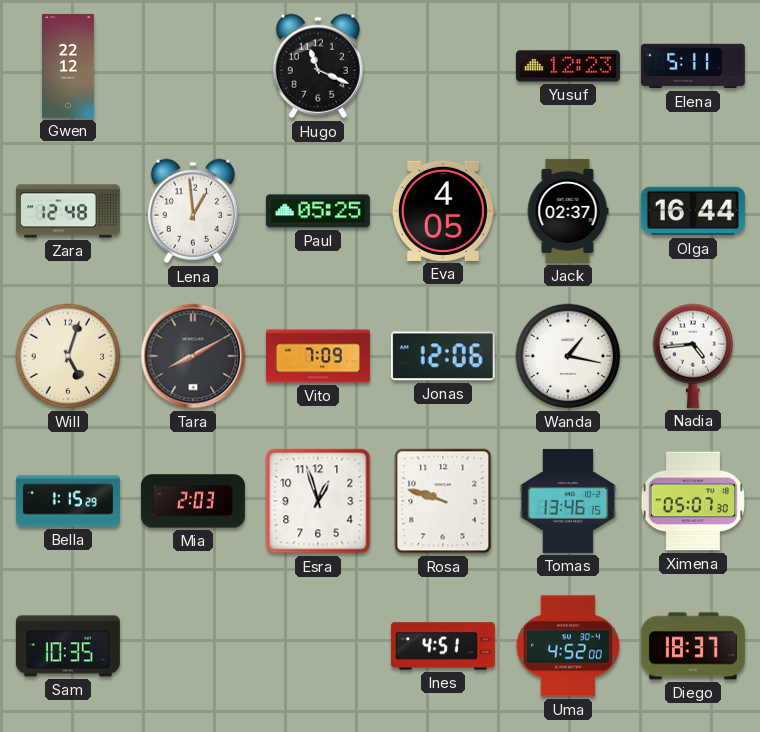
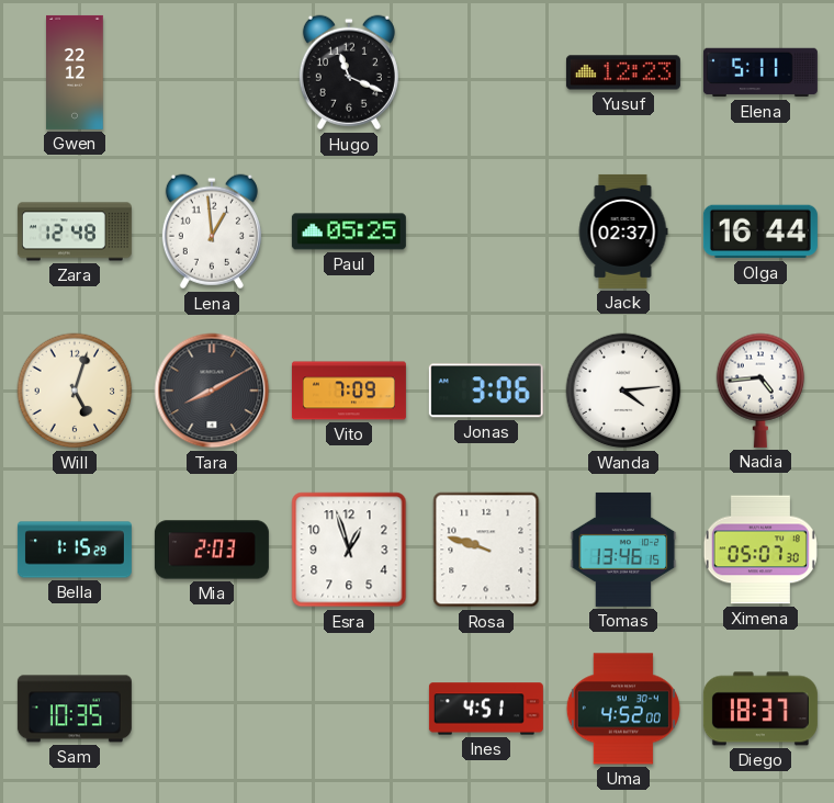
Eva: 4:05 -> none (443, 211)
Jonas: 12:06 -> 3:06 (486, 391)
Wanda: 1:17 -> 4:14 (623, 391)
